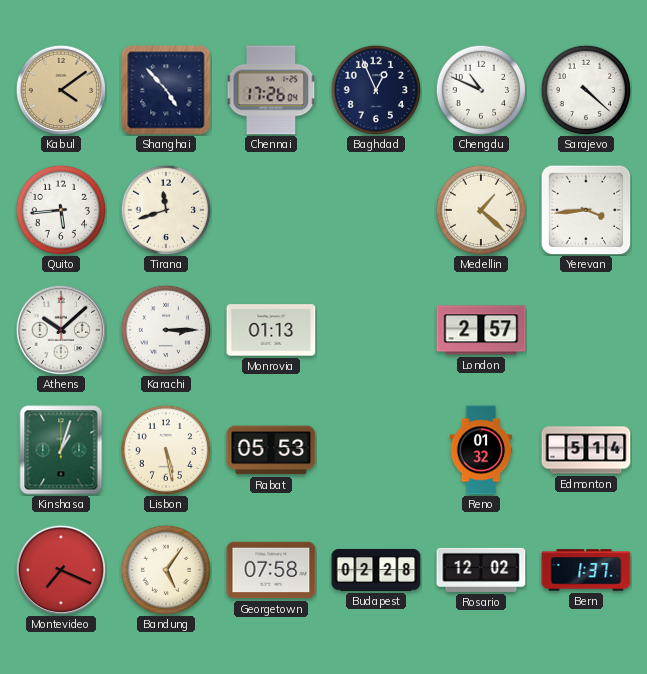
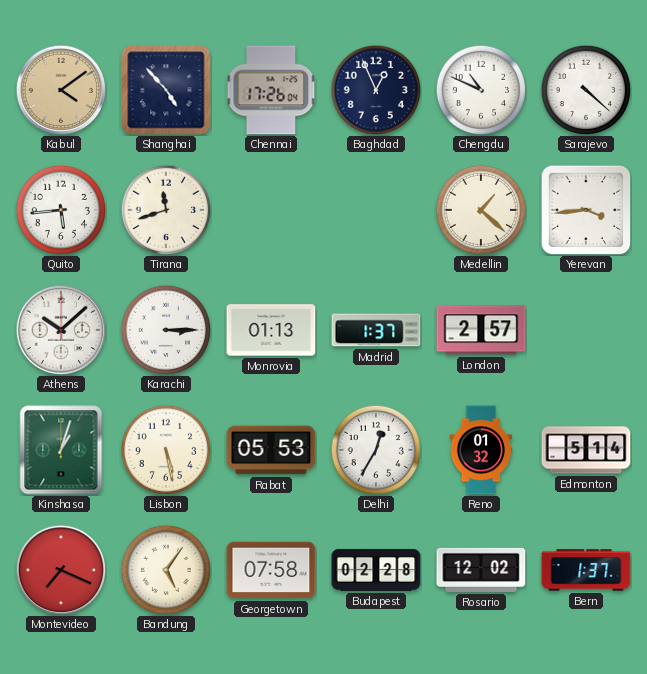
Madrid: none -> 1:37 (376, 330)
Delhi: none -> 12:35 (375, 449)
